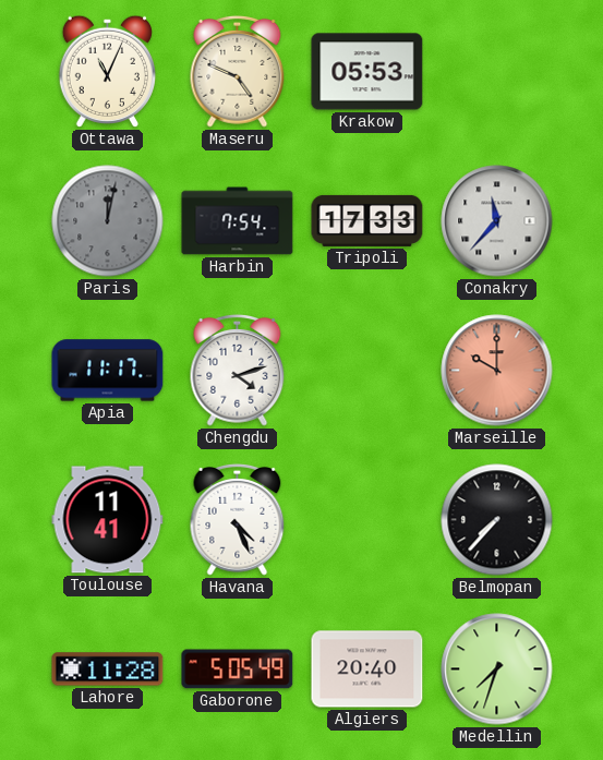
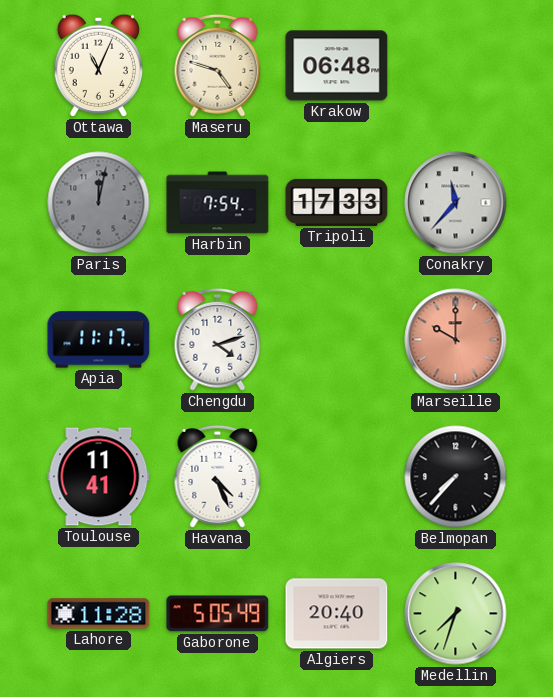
Maseru: 4:49 -> 4:48 (218, 65)
Krakow: 05:53 -> 06:48 (337, 66)
